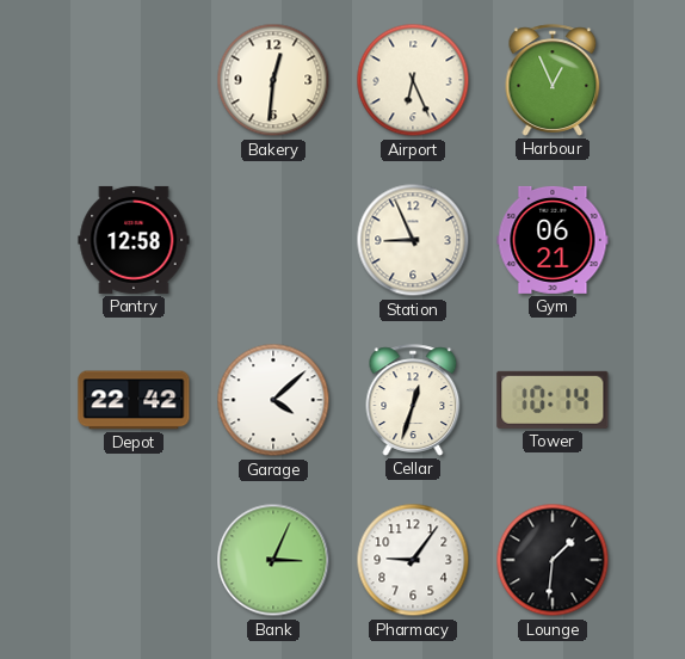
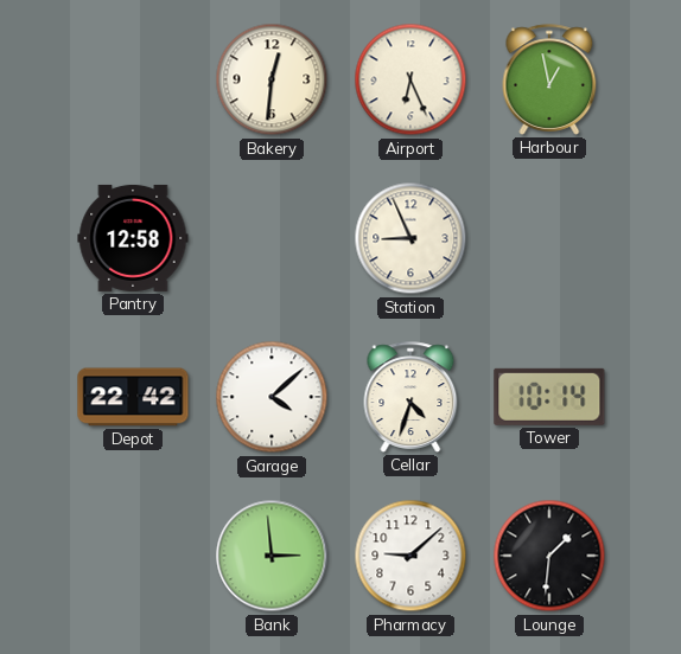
Harbour: 12:56 -> 12:58 (549, 79)
Gym: 06:21 -> none (553, 240)
Cellar: 12:33 -> 4:33 (410, 397)
Bank: 3:04 -> 2:59 (272, 556)
Pharmacy: 9:06 -> 9:08 (410, 556)
